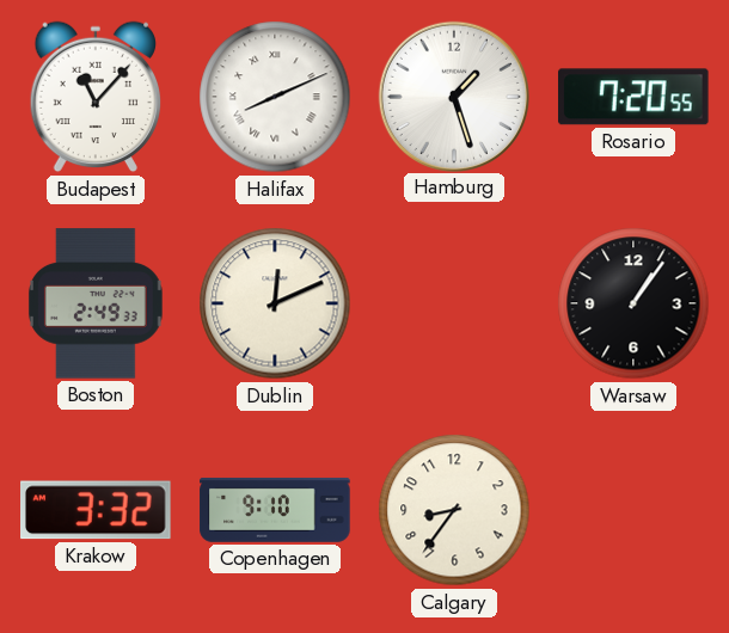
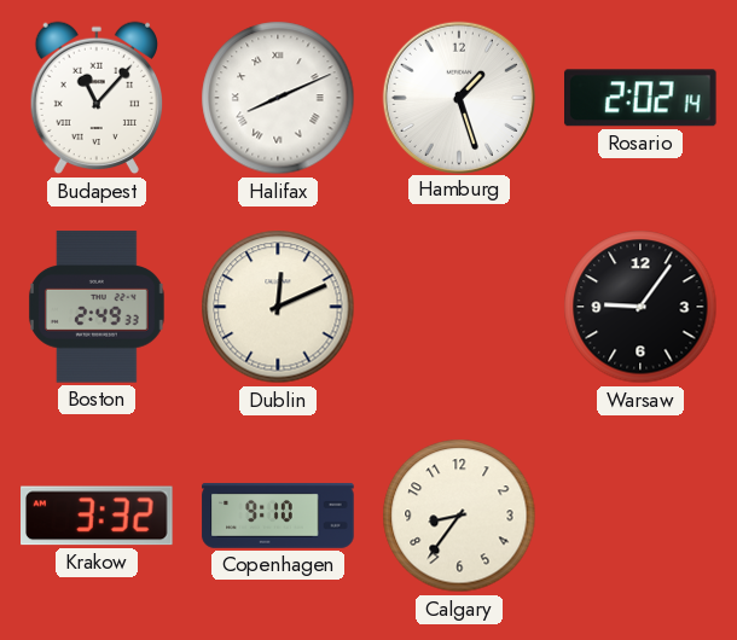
Rosario: 7:20 -> 2:02 (642, 98)
Warsaw: 1:06 -> 9:06 (640, 307)
